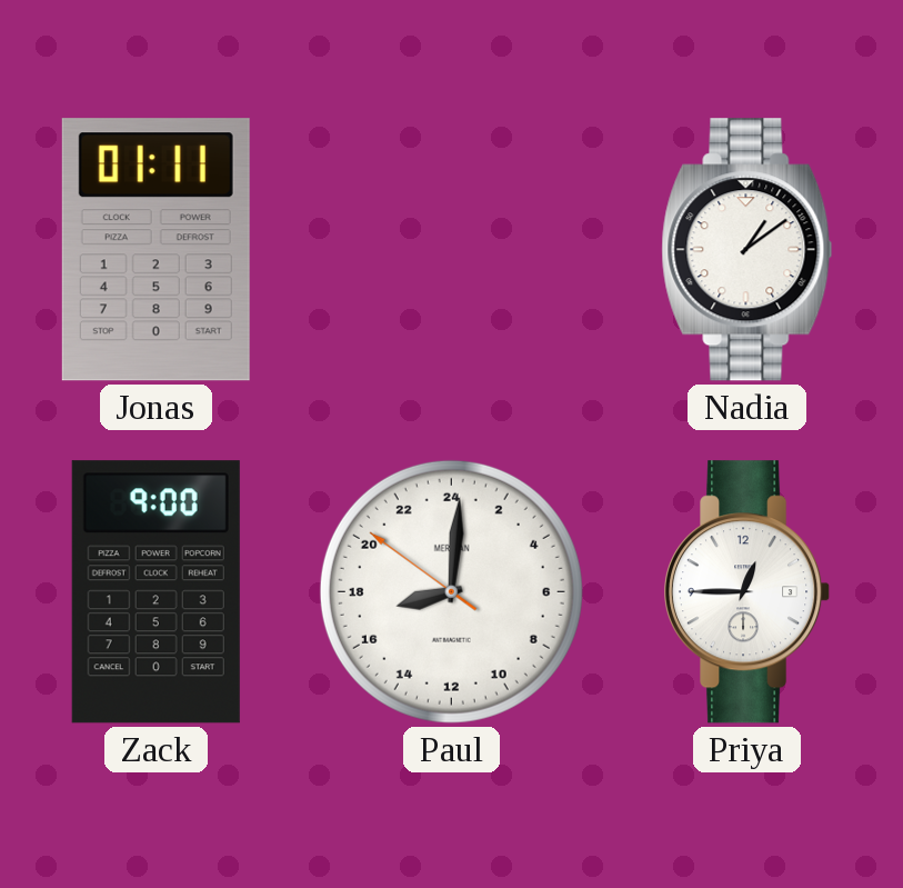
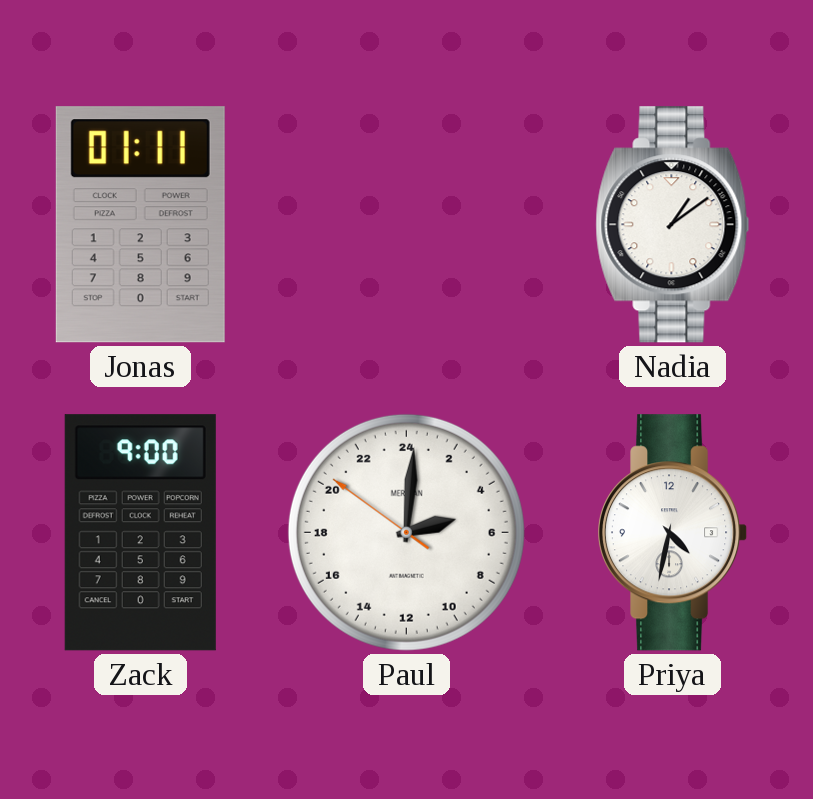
Paul: 17:00 -> 5:00 (406, 532)
Priya: 12:45 -> 4:32 (674, 533)
